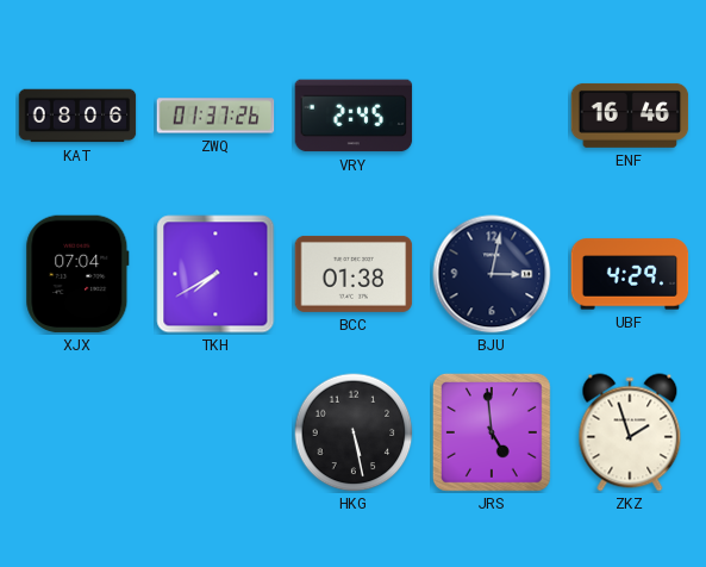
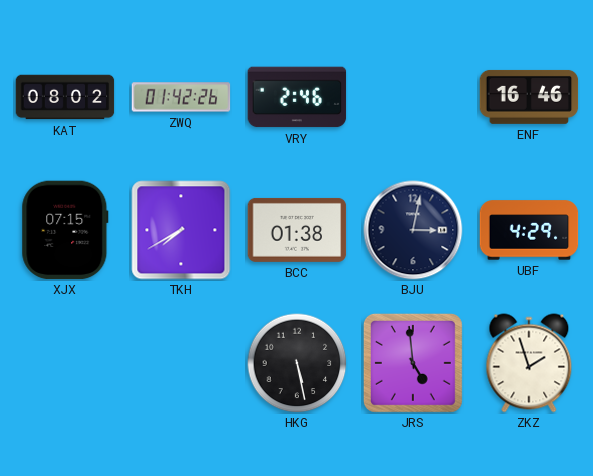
KAT: 08:06 -> 08:02 (65, 97)
ZWQ: 01:37 -> 01:42 (181, 97)
VRY: 2:45 -> 2:46 (297, 97)
XJX: 07:04 -> 07:15 (65, 230)
